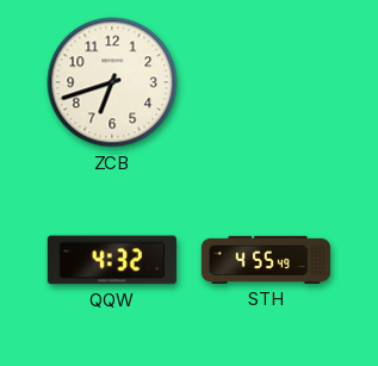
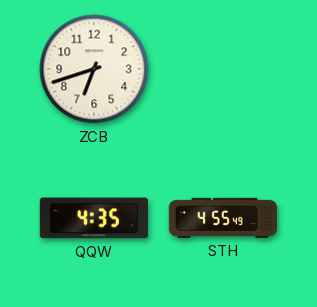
QQW: 4:32 -> 4:35 (94, 218)
